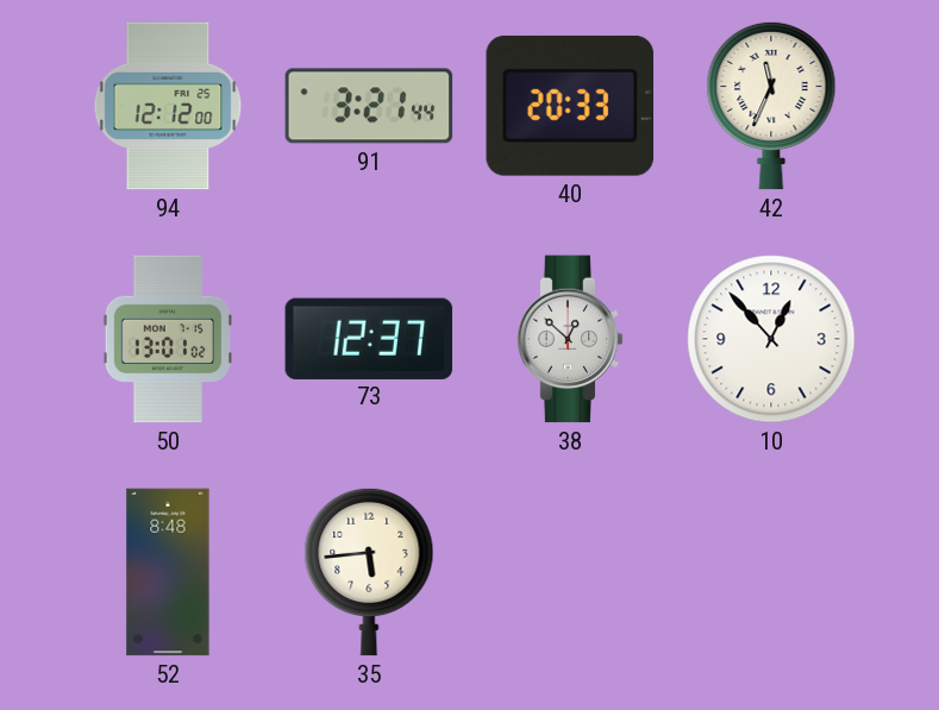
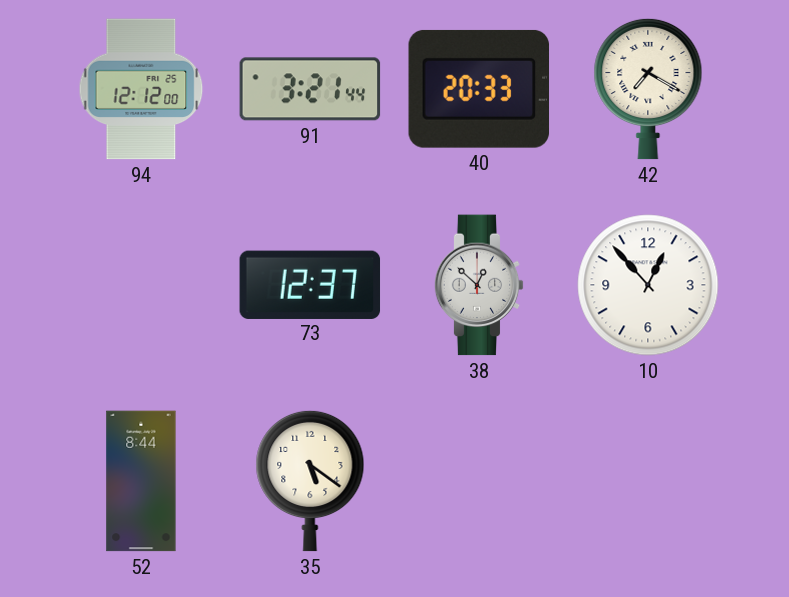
42: 11:34 -> 7:20 (648, 89)
50: 13:01 -> none (167, 339)
52: 8:48 -> 8:44 (141, 481)
35: 5:44 -> 5:21 (310, 481)
